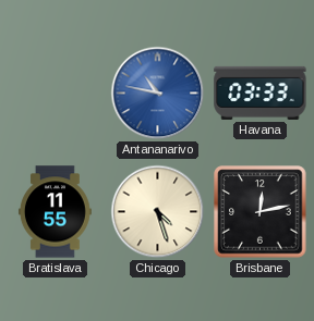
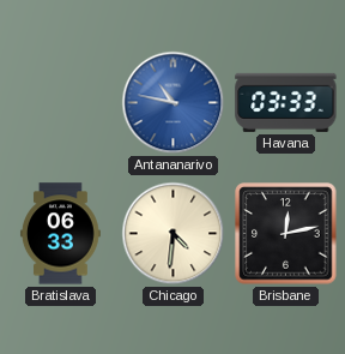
Bratislava: 11:55 -> 06:33 (60, 234)
Chicago: 4:27 -> 4:31 (174, 234)
